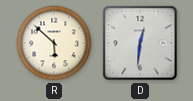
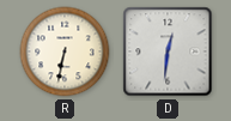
R: 5:52 -> 6:32 (65, 52)
